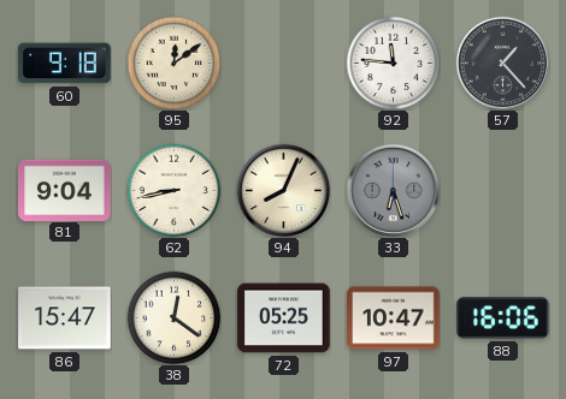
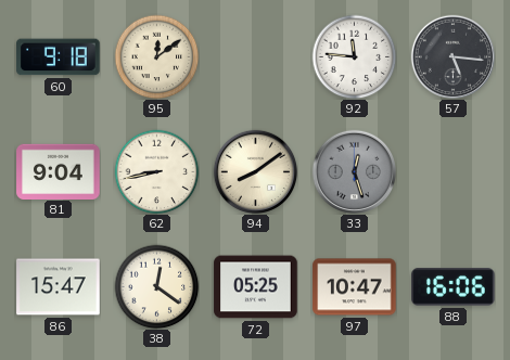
57: 1:23 -> 5:16 (452, 56)
94: 8:04 -> 8:09 (255, 171)
33: 6:27 -> 12:27 (354, 171)
